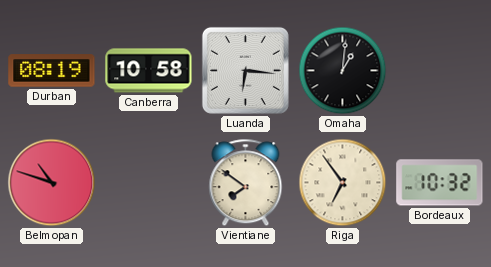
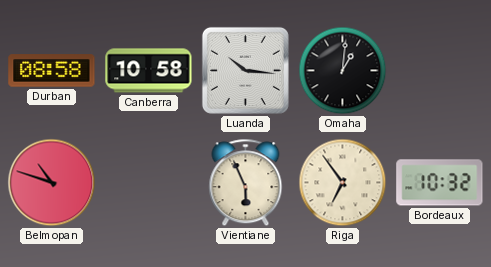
Durban: 08:19 -> 08:58 (52, 71)
Luanda: 6:16 -> 10:16 (245, 70)
Vientiane: 7:51 -> 5:56 (246, 183)
